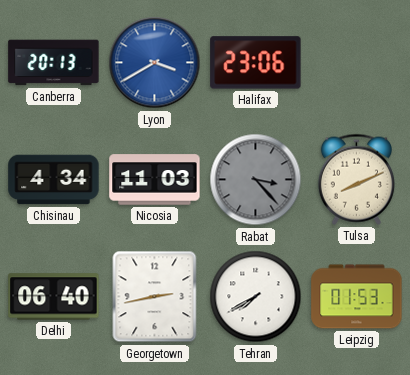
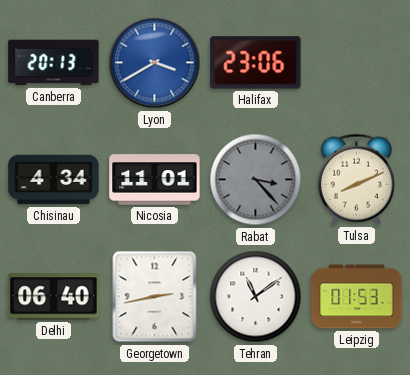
Nicosia: 11:03 -> 11:01 (155, 180)
Tehran: 7:40 -> 11:09 (256, 297)
